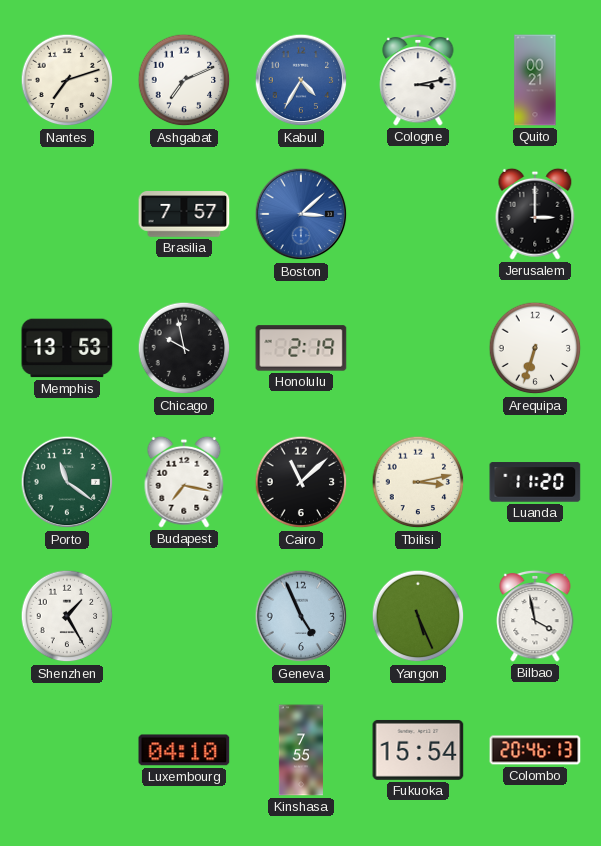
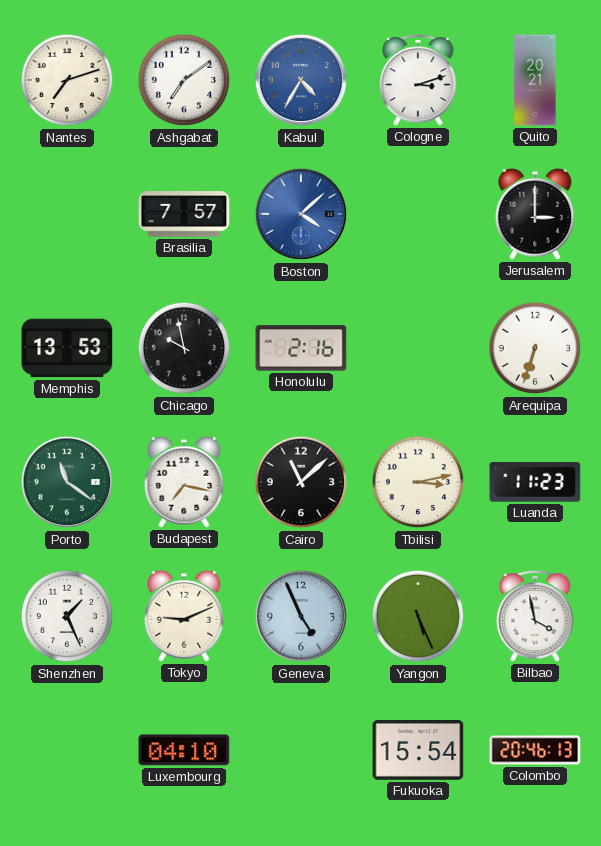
Ashgabat: 7:11 -> 7:09 (184, 80)
Cologne: 3:13 -> 3:12 (418, 80)
Quito: 00:21 -> 20:21 (535, 80)
Boston: 3:08 -> 4:08 (301, 214)
Honolulu: 2:19 -> 2:16 (301, 348)
Luanda: 11:20 -> 11:23 (535, 482)
Shenzhen: 1:25 -> 1:26 (67, 616)
Tokyo: none -> 9:11 (184, 616)
Kinshasa: 7:55 -> none (301, 750)
